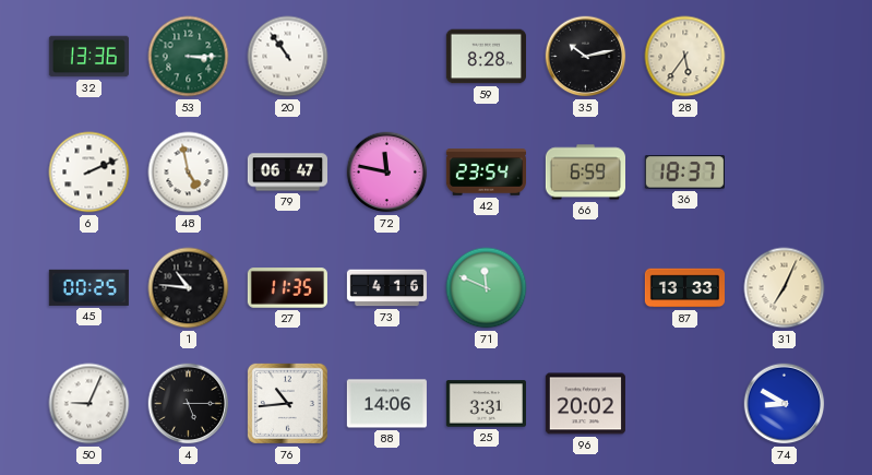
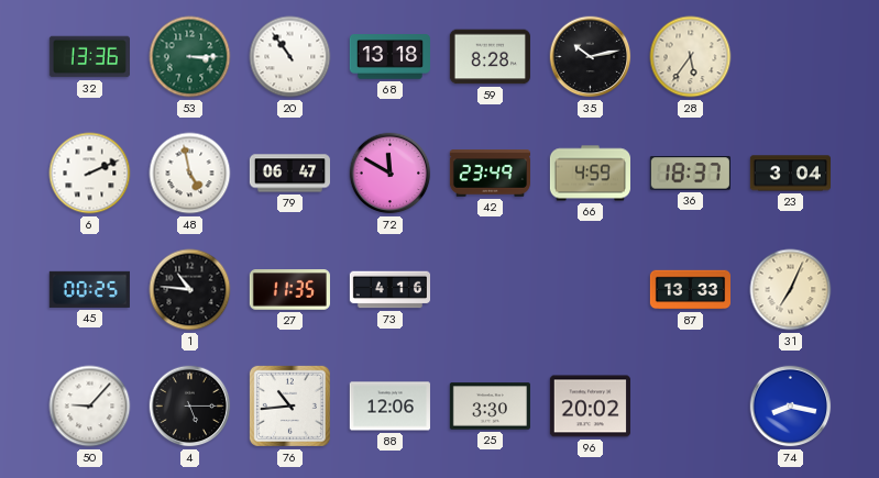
68: none -> 13:18 (389, 57)
72: 11:47 -> 11:50 (391, 174)
42: 23:54 -> 23:49 (490, 174)
66: 6:59 -> 4:59 (590, 174)
23: none -> 3:04 (790, 174)
71: 11:49 -> none (487, 288)
50: 9:04 -> 9:07 (90, 407)
88: 14:06 -> 12:06 (389, 407)
25: 3:31 -> 3:30 (490, 407)
74: 8:50 -> 8:17 (791, 407)
